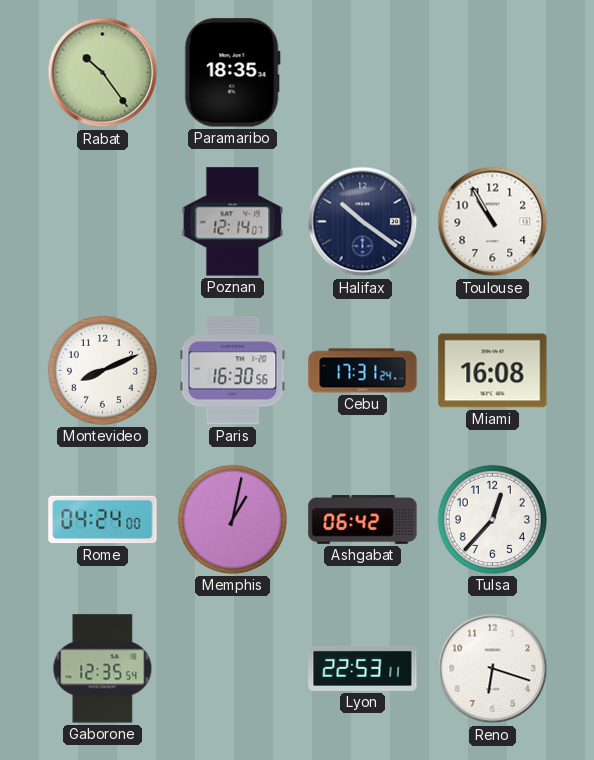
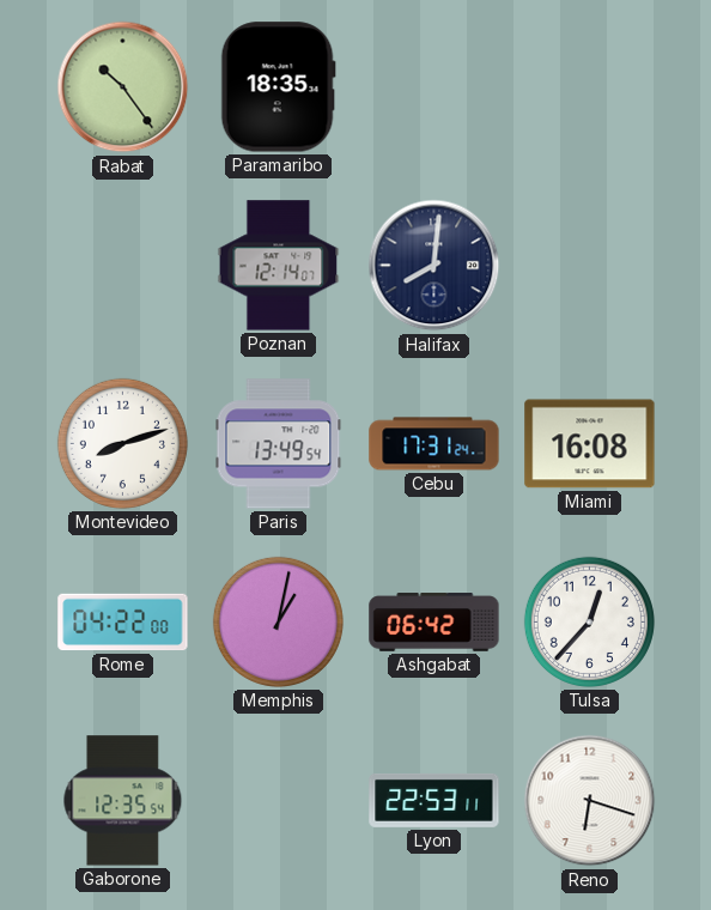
Halifax: 10:21 -> 8:01 (434, 266)
Toulouse: 10:55 -> none (493, 222)
Montevideo: 8:11 -> 8:12 (122, 443)
Paris: 16:30 -> 13:49 (279, 444)
Rome: 04:24 -> 04:22 (123, 623)
